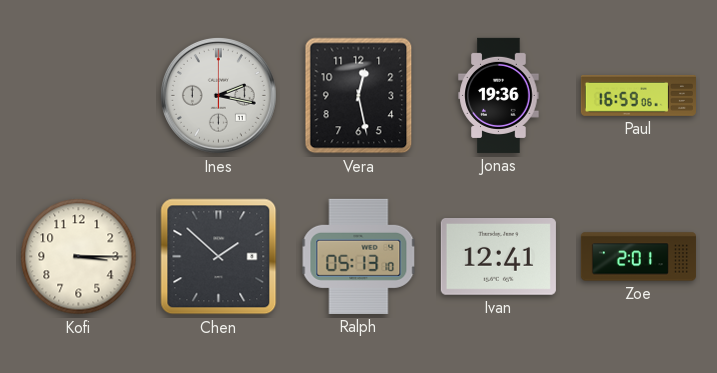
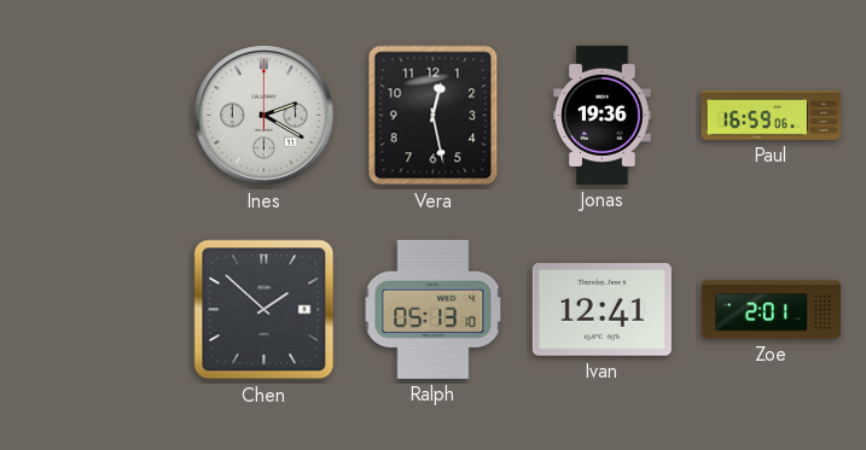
Ines: 2:17 -> 2:20 (263, 115)
Kofi: 3:15 -> none (79, 257)
